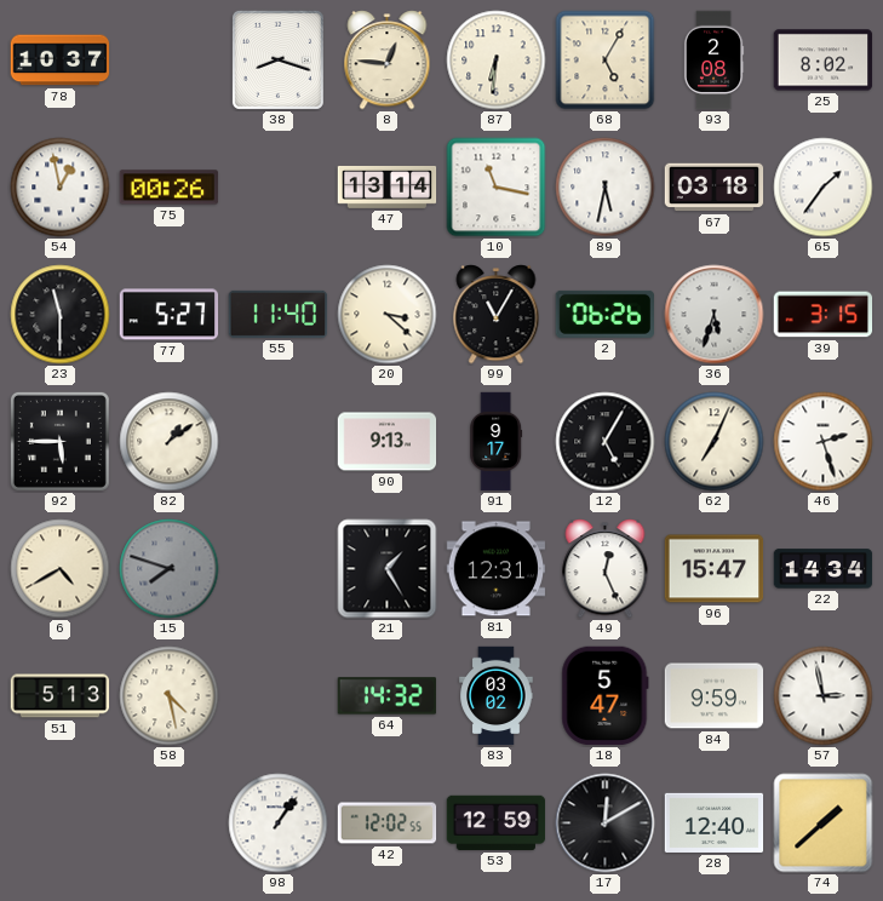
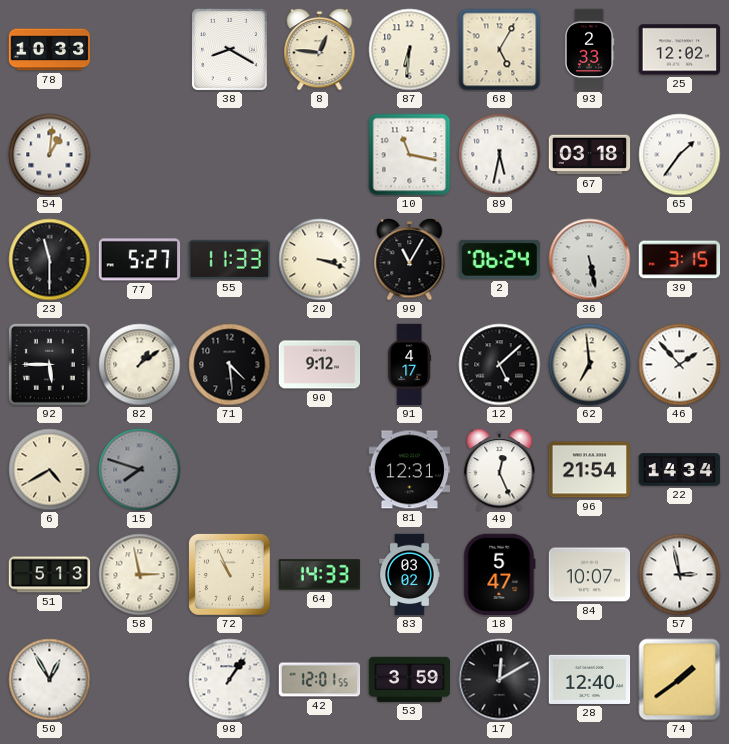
78: 10:37 -> 10:33 (50, 50)
38: 8:18 -> 8:20 (229, 49)
93: 2:08 -> 2:33 (589, 50)
25: 8:02 -> 12:02 (680, 50)
54: 12:58 -> 1:01 (50, 155)
75: 00:26 -> none (170, 188)
47: 13:14 -> none (388, 186)
55: 11:40 -> 11:33 (230, 259)
20: 3:22 -> 3:18 (320, 260)
2: 06:26 -> 06:24 (499, 259)
36: 5:33 -> 5:28 (590, 260)
71: none -> 4:29 (230, 365)
90: 9:13 -> 9:12 (320, 365)
91: 9:17 -> 4:17 (410, 365)
12: 5:05 -> 5:08 (500, 365)
62: 7:04 -> 6:59 (590, 365)
46: 2:27 -> 1:53 (680, 365)
21: 1:25 -> none (388, 569)
96: 15:47 -> 21:54 (590, 470)
58: 4:28 -> 2:58 (140, 575)
72: none -> 10:56 (230, 575)
64: 14:32 -> 14:33 (320, 575)
84: 9:59 -> 10:07 (590, 575)
50: none -> 12:55 (50, 680)
42: 12:02 -> 12:01 (320, 680)
53: 12:59 -> 3:59 (410, 679)
74: 1:38 -> 1:39 (680, 680)
